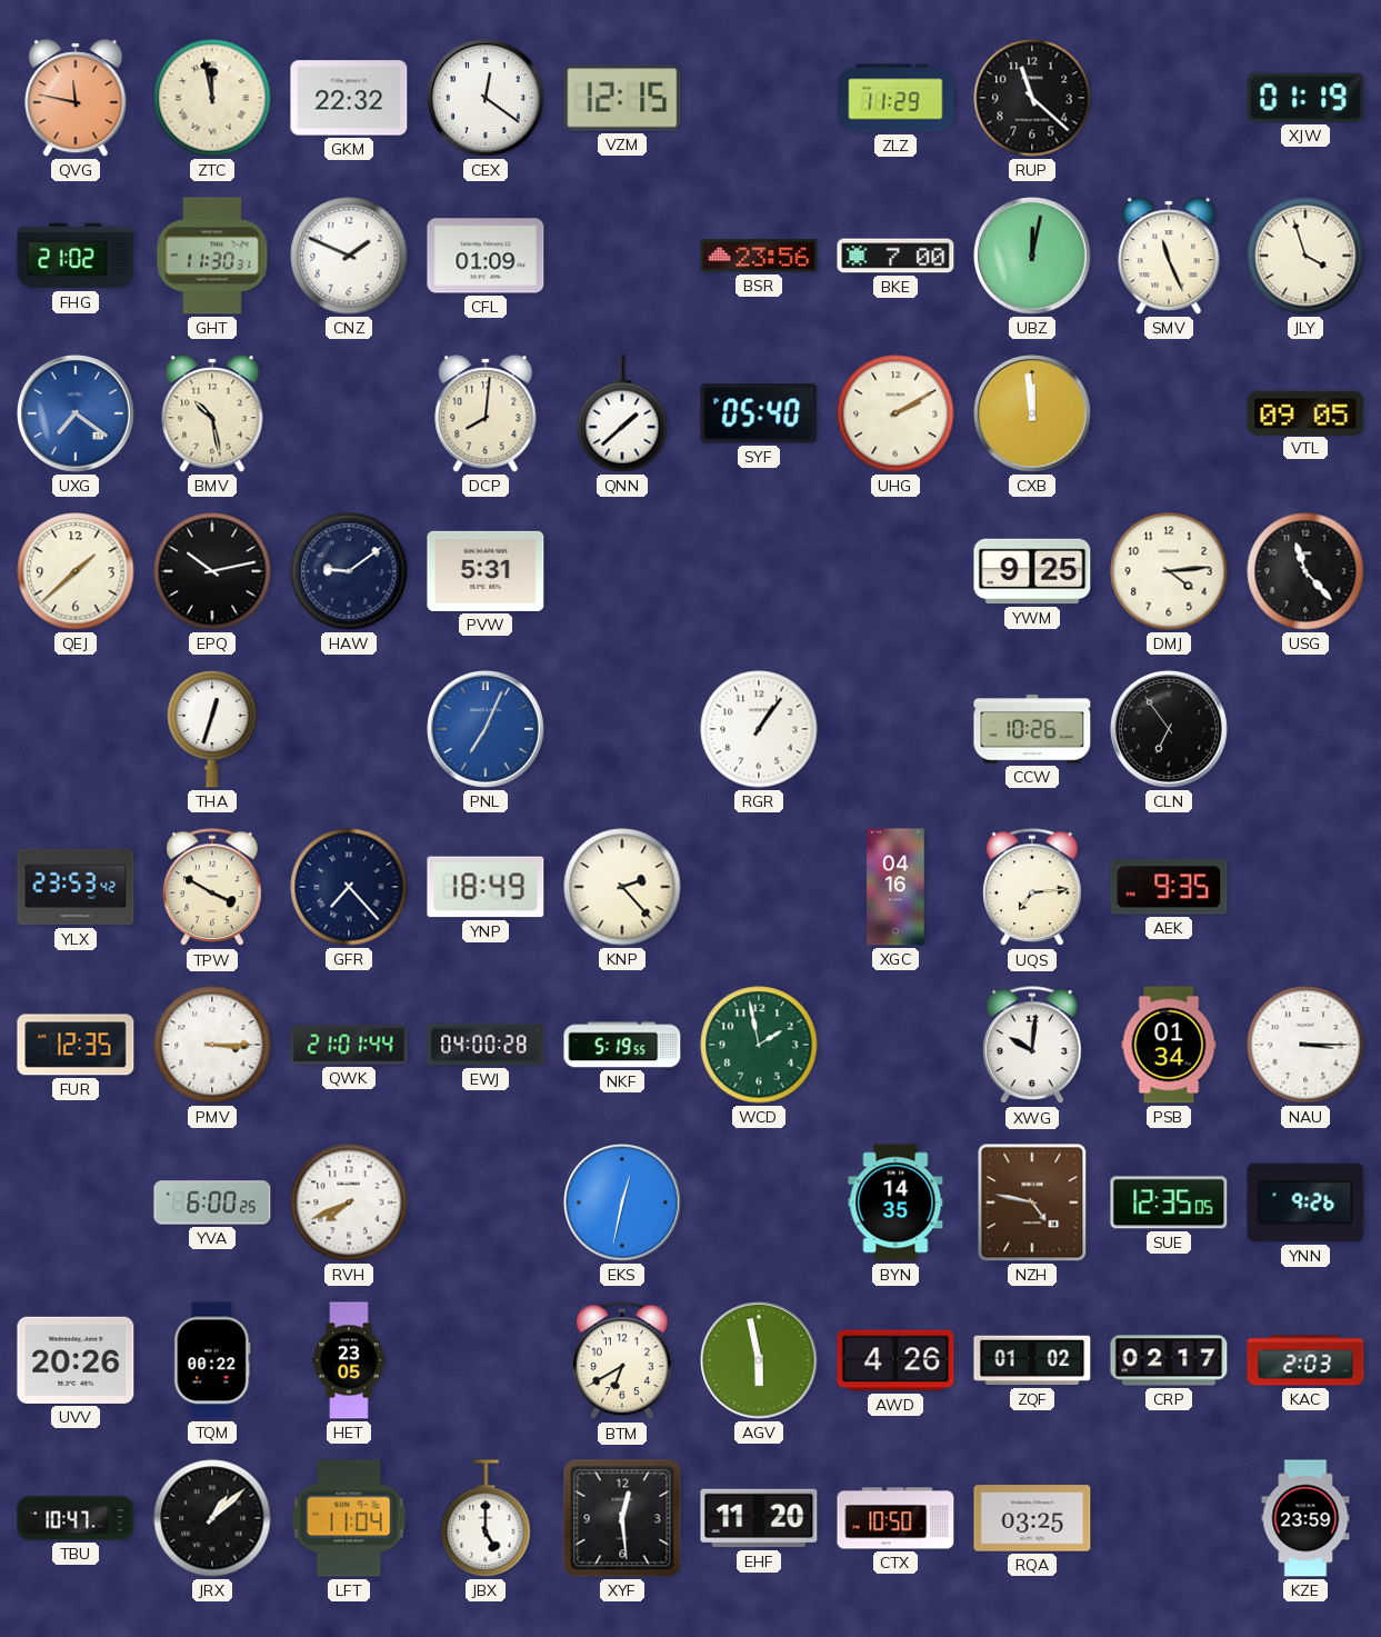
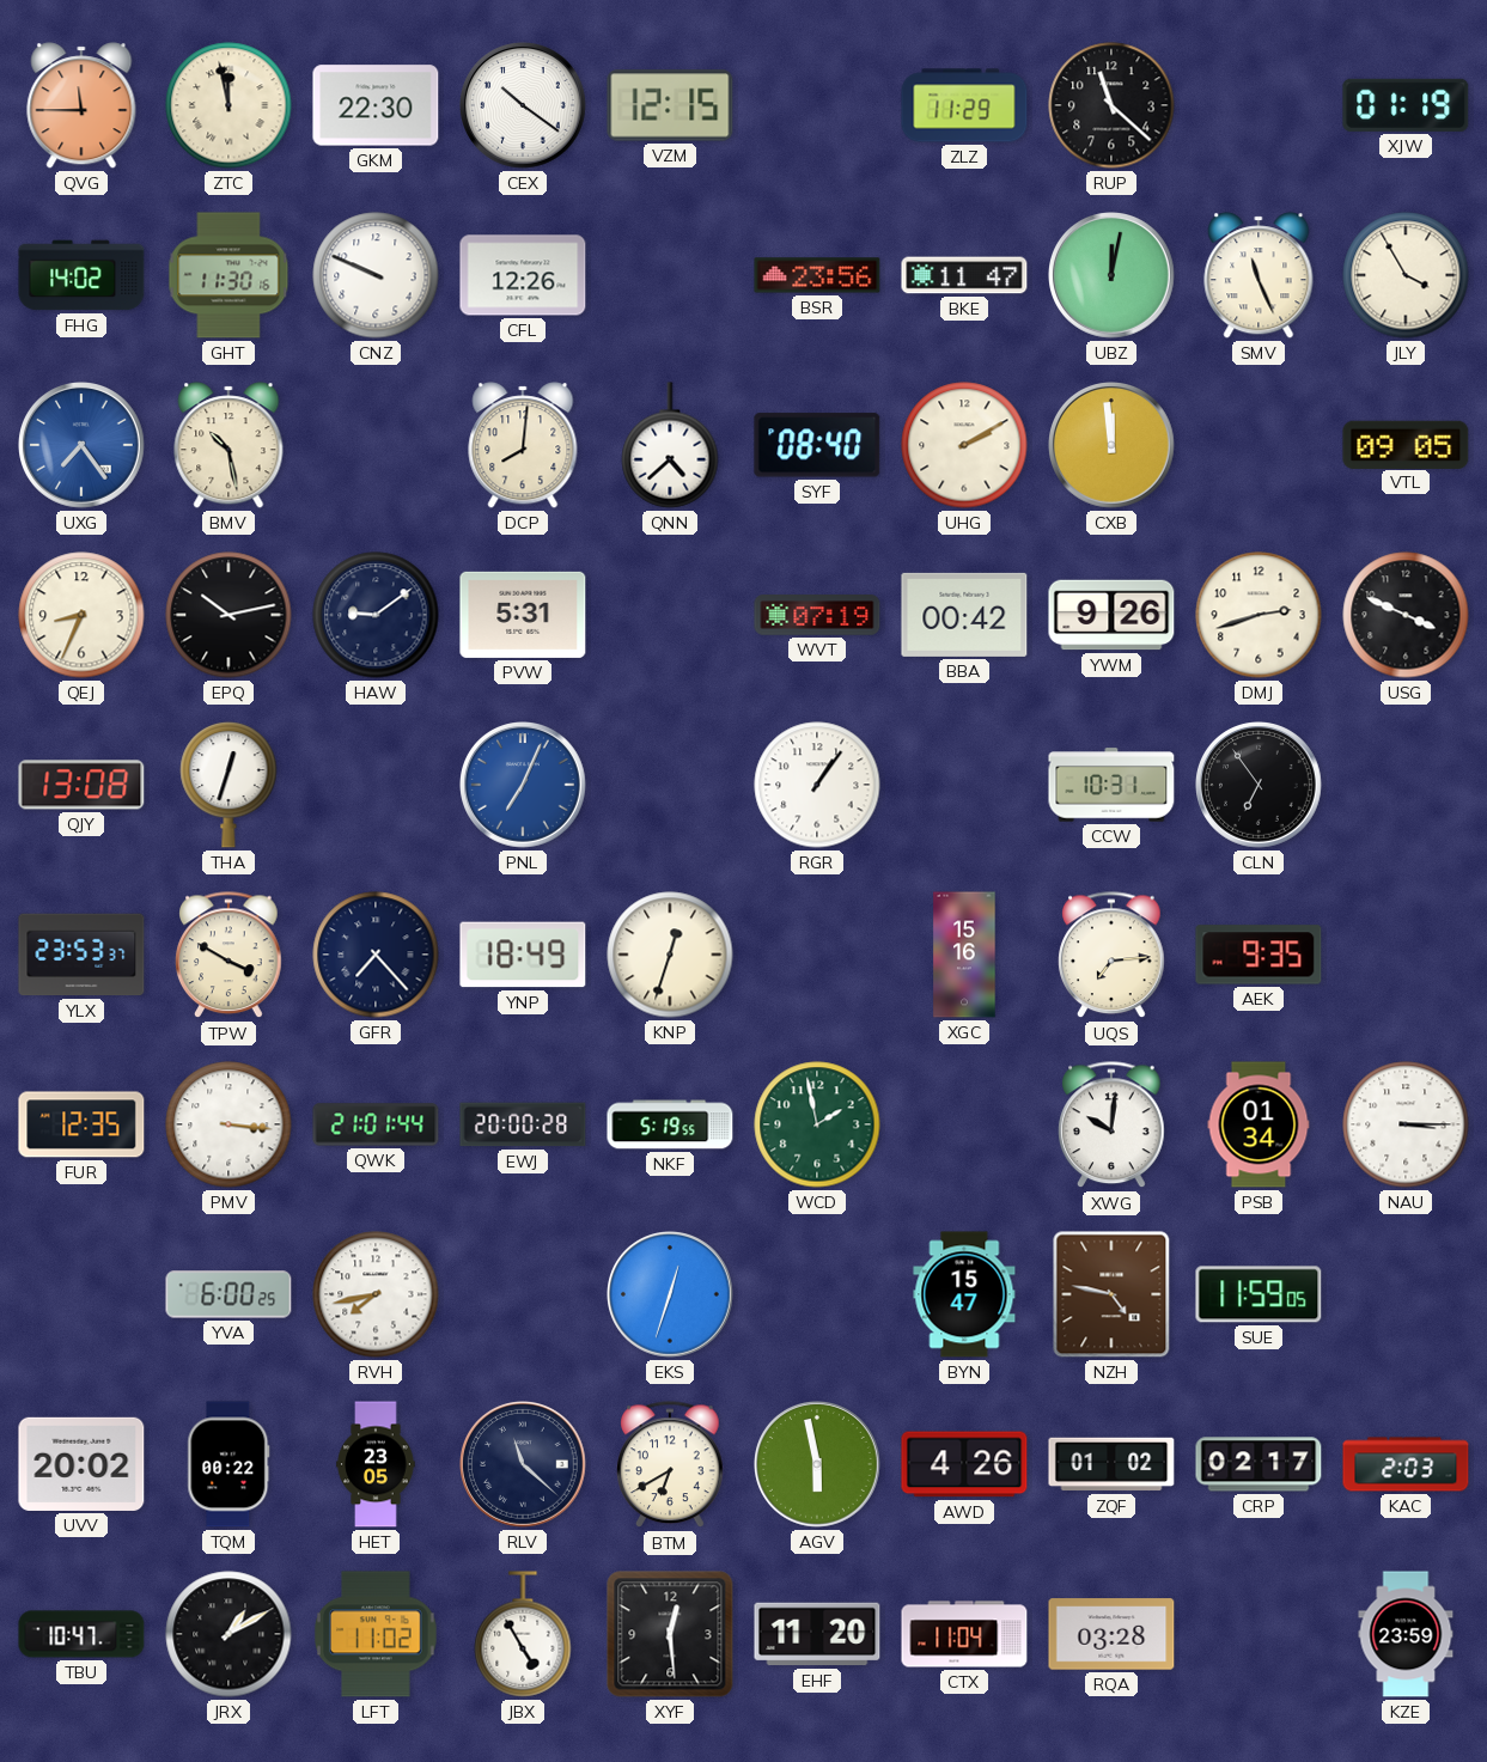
QVG: 11:47 -> 11:45 (81, 105)
GKM: 22:32 -> 22:30 (376, 105)
CEX: 12:21 -> 10:21 (524, 106)
FHG: 21:02 -> 14:02 (81, 275)
GHT: 11:30:31 -> 11:30:16 (228, 275)
CNZ: 1:49 -> 9:49 (376, 275)
CFL: 01:09 -> 12:26 (523, 275)
BKE: 7:00 -> 11:47 (964, 275)
JLY: 3:57 -> 3:55 (1406, 275)
UXG: 7:21 -> 7:24 (83, 446)
QNN: 1:38 -> 4:38 (670, 445)
SYF: 05:40 -> 08:40 (817, 445)
QEJ: 1:38 -> 8:34 (81, 615)
WVT: none -> 07:19 (817, 615)
BBA: none -> 00:42 (964, 615)
YWM: 9:25 -> 9:26 (1111, 615)
DMJ: 4:14 -> 2:42 (1259, 615)
USG: 11:23 -> 3:49 (1406, 615)
QJY: none -> 13:08 (81, 785)
CCW: 10:26 -> 10:31 (1111, 785)
YLX: 23:53:42 -> 23:53:37 (81, 955)
KNP: 2:23 -> 12:33 (670, 955)
XGC: 04:16 -> 15:16 (964, 955)
PMV: 3:15 -> 3:16 (228, 1124)
EWJ: 04:00 -> 20:00 (523, 1124)
RVH: 7:41 -> 7:43 (376, 1294)
EKS: 12:32 -> 12:33 (671, 1295)
BYN: 14:35 -> 15:47 (964, 1294)
SUE: 12:35 -> 11:59 (1259, 1294)
YNN: 9:26 -> none (1305, 1202)
UVV: 20:26 -> 20:02 (81, 1464)
RLV: none -> 11:22 (524, 1465)
JRX: 1:08 -> 1:10 (228, 1634)
LFT: 11:04 -> 11:02 (377, 1634)
JBX: 5:00 -> 4:55 (523, 1634)
CTX: 10:50 -> 11:04 (964, 1634)
RQA: 03:25 -> 03:28 (1111, 1634)
